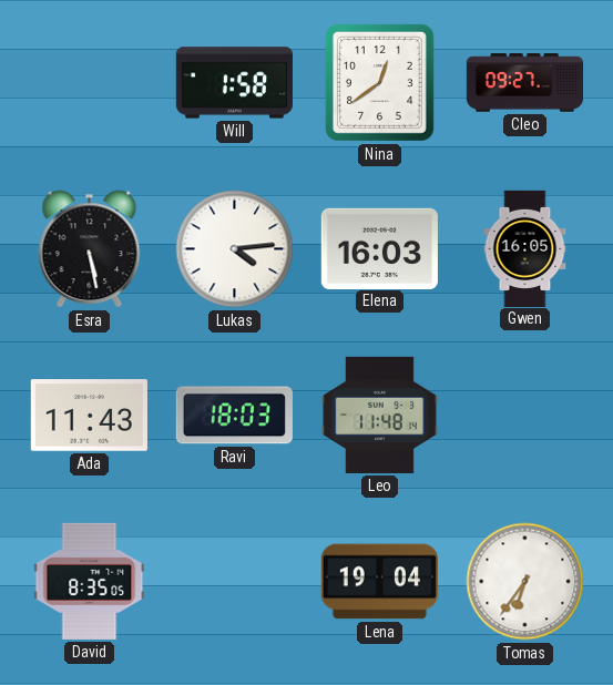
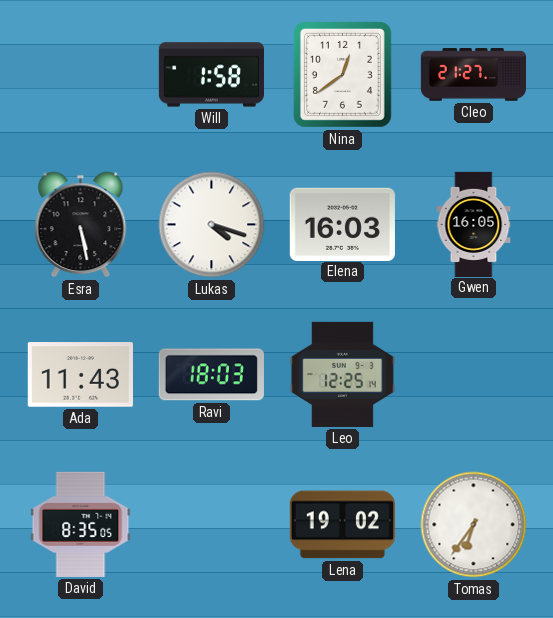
Cleo: 09:27 -> 21:27 (473, 75)
Lukas: 4:14 -> 4:18 (212, 225)
Leo: 11:48 -> 12:25 (342, 374)
Lena: 19:04 -> 19:02 (342, 525)
